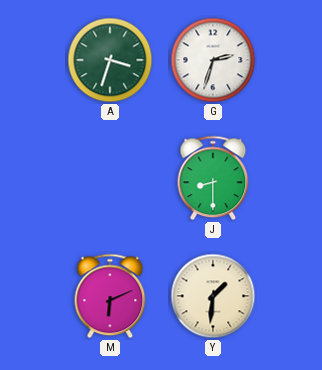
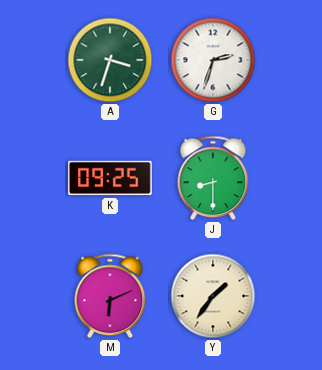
K: none -> 09:25 (110, 178)
Y: 1:31 -> 1:36 (213, 296)
